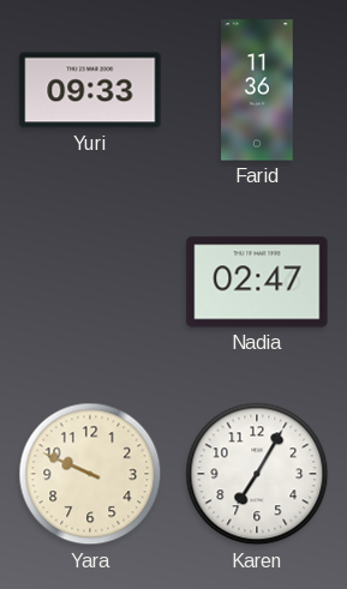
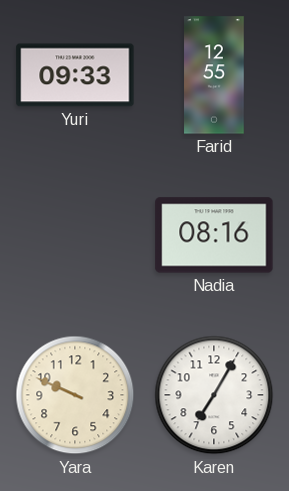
Farid: 11:36 -> 12:55 (214, 75)
Nadia: 02:47 -> 08:16 (214, 235)
